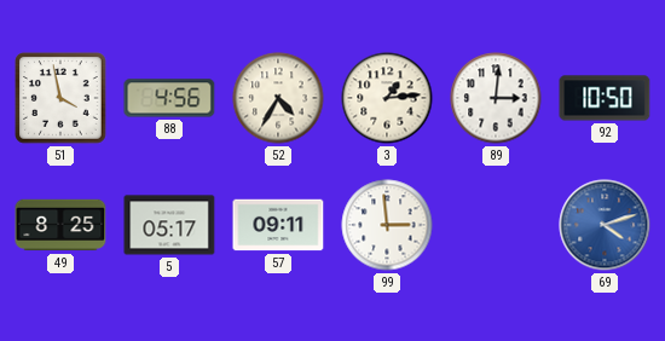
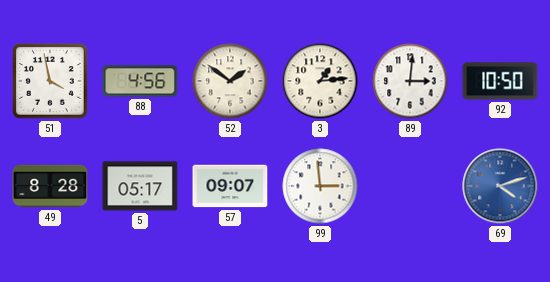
52: 4:35 -> 1:51 (230, 81)
49: 8:25 -> 8:28 (50, 186)
57: 09:11 -> 09:07 (230, 186)
